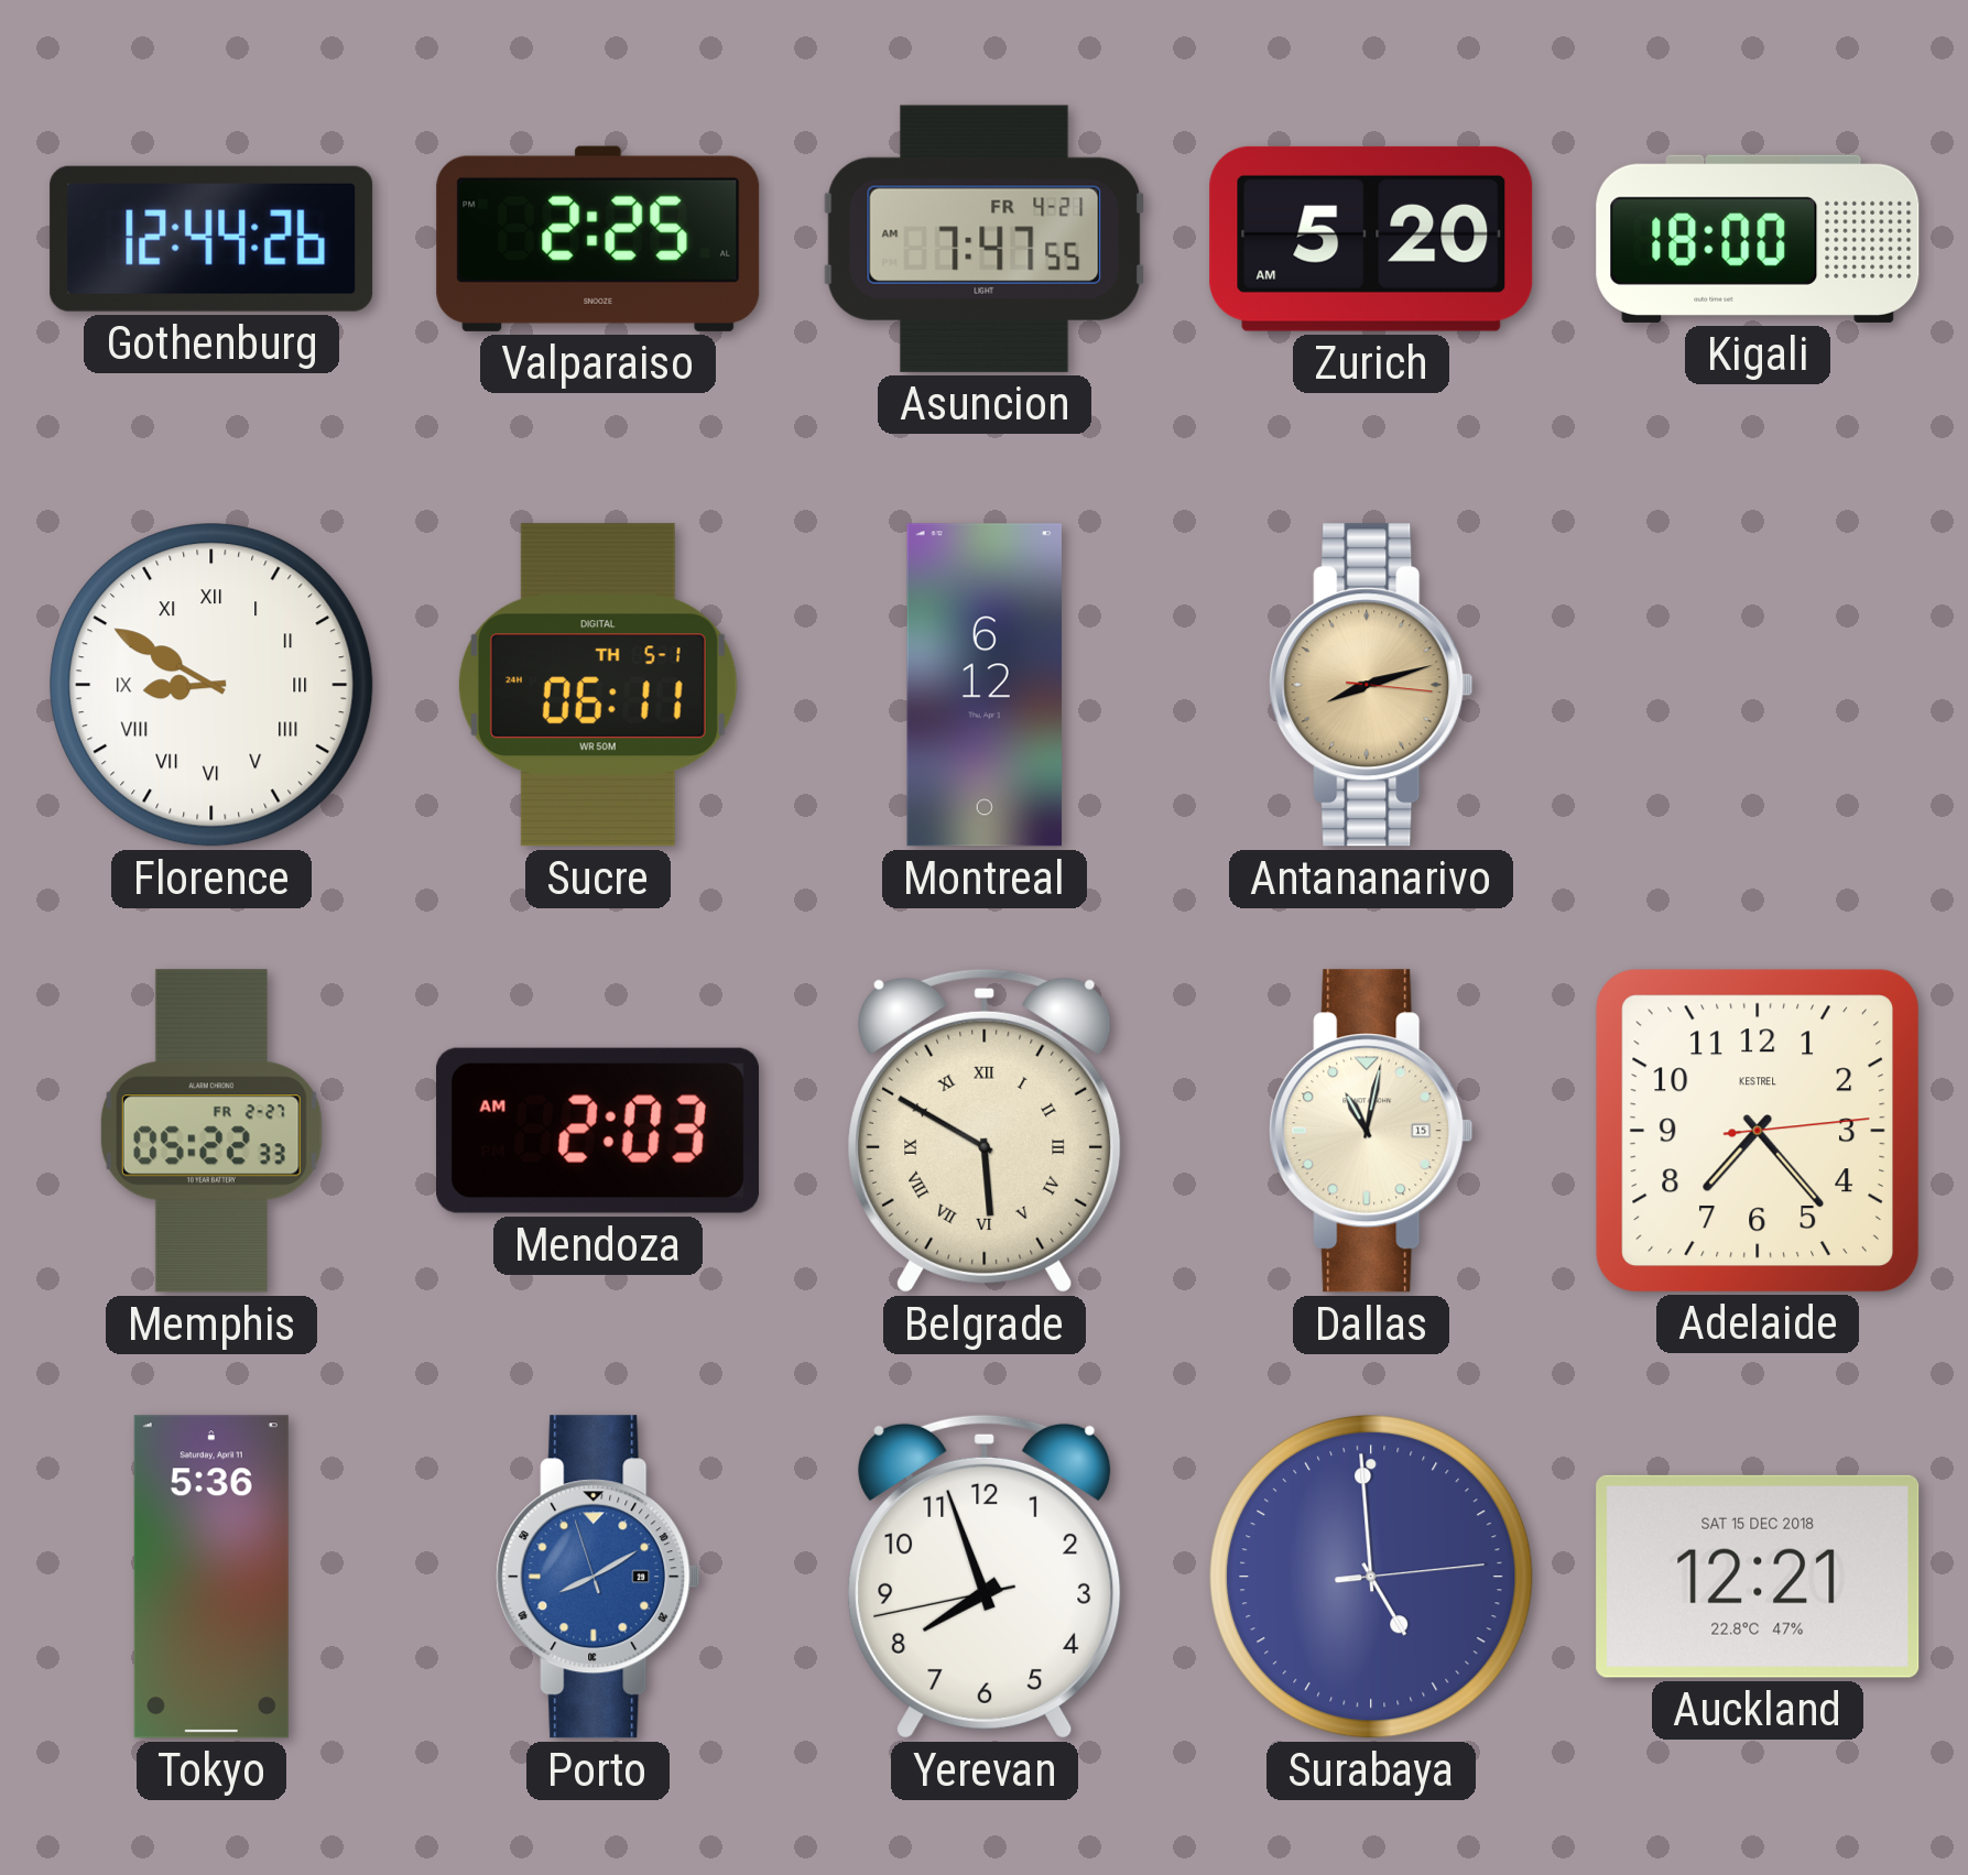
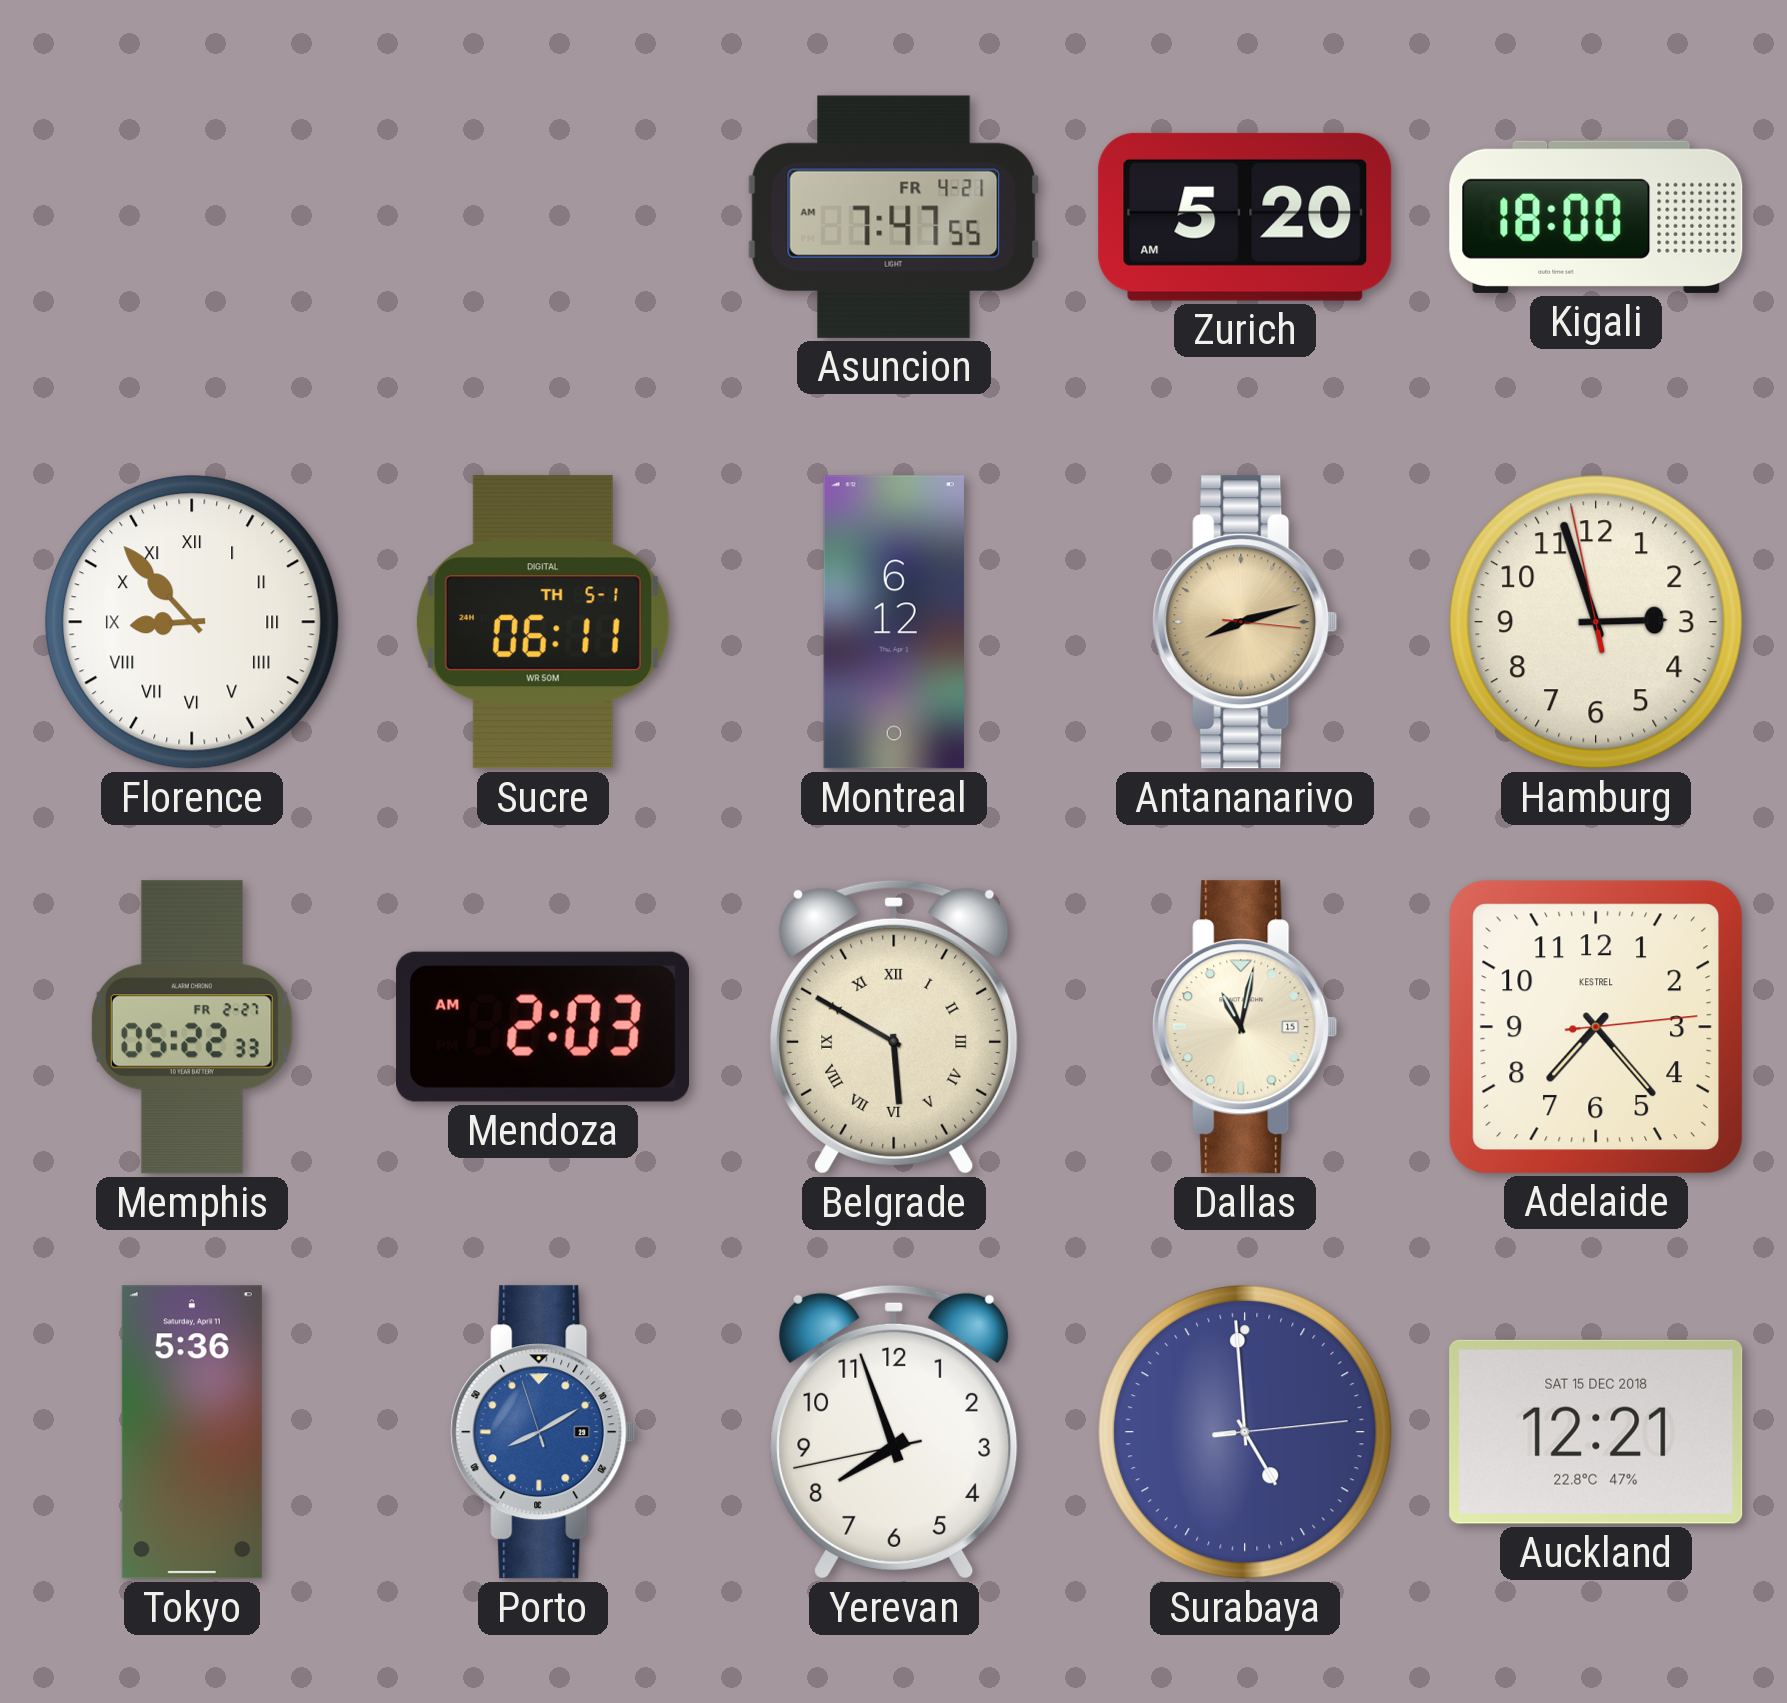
Gothenburg: 12:44 -> none (211, 239)
Valparaiso: 2:25 -> none (598, 239)
Florence: 8:50 -> 8:53 (192, 622)
Hamburg: none -> 2:56 (1596, 622)
